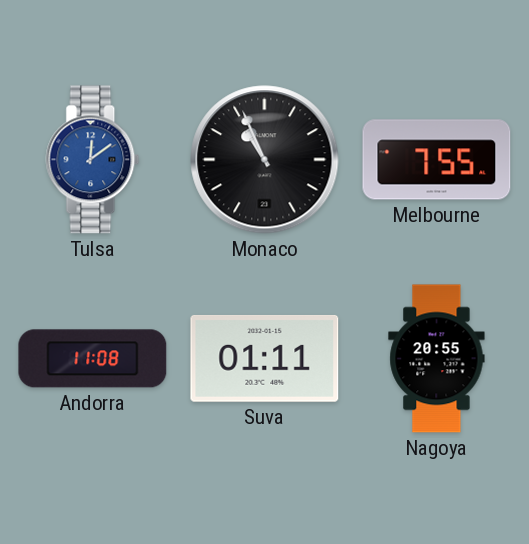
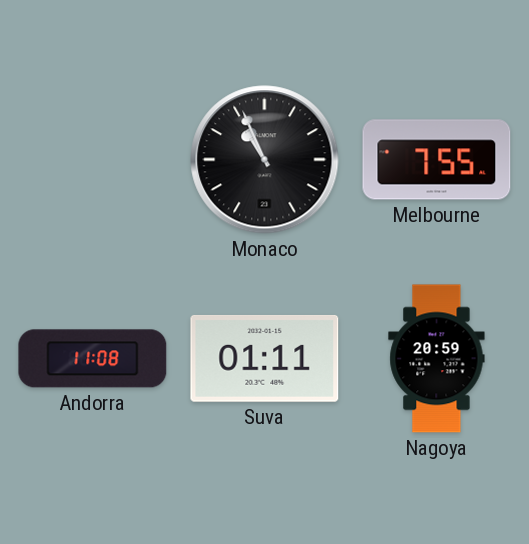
Tulsa: 12:09 -> none (93, 160)
Nagoya: 20:55 -> 20:59 (437, 359)
